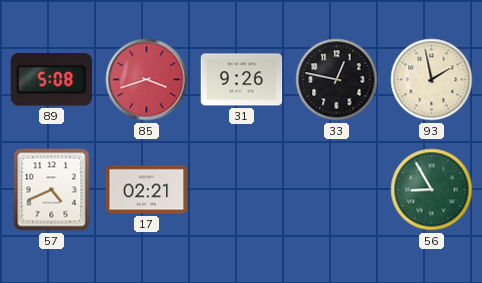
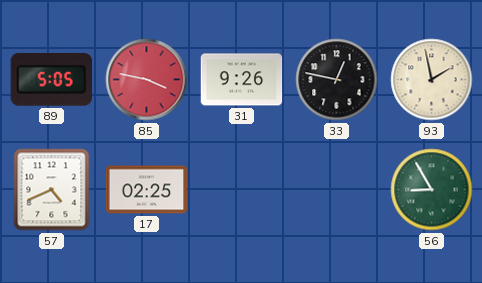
89: 5:08 -> 5:05 (51, 79)
85: 3:42 -> 3:47 (147, 80)
17: 02:21 -> 02:25 (147, 190)
